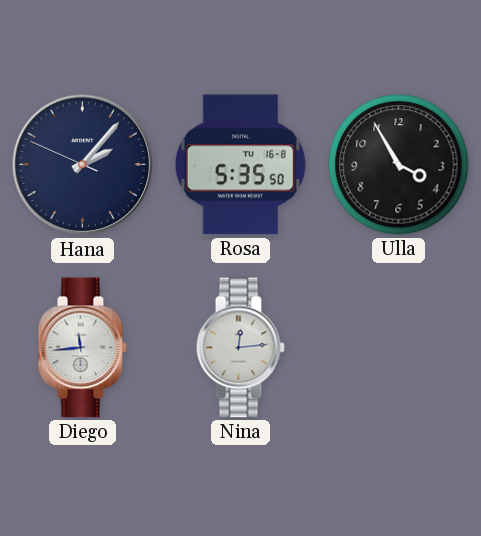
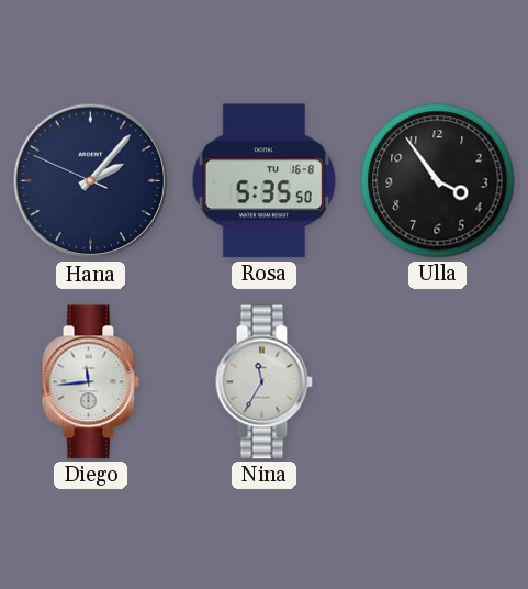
Ulla: 3:55 -> 3:54 (438, 181)
Nina: 12:14 -> 11:35 (263, 382)
